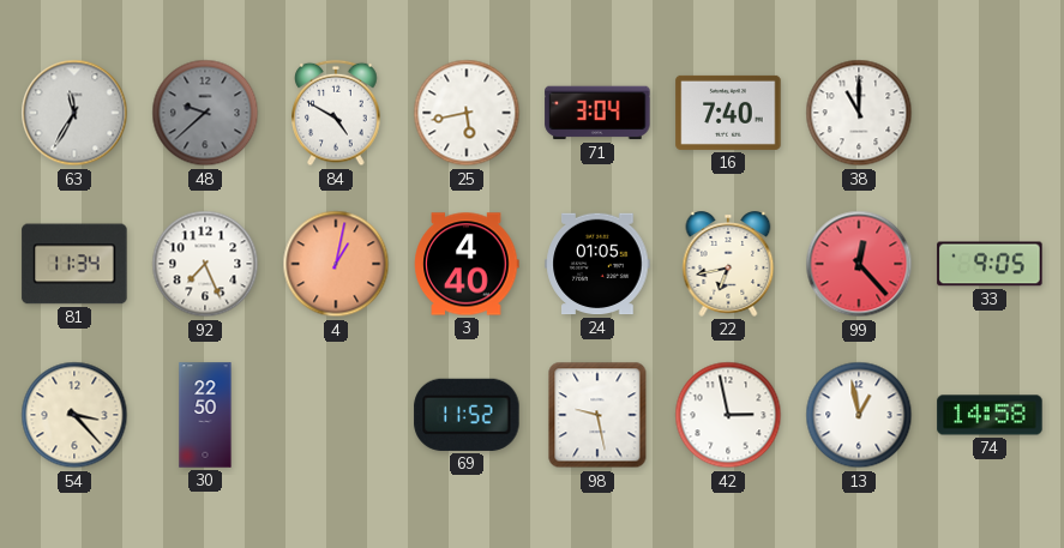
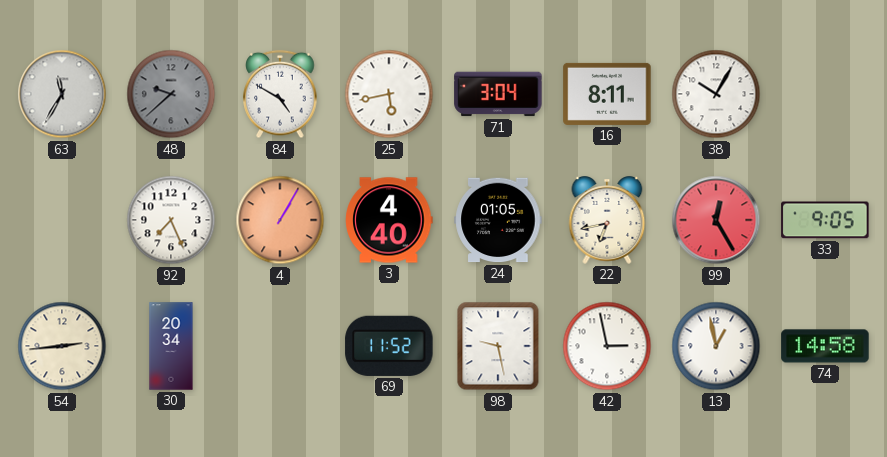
16: 7:40 -> 8:11 (607, 94)
38: 11:00 -> 10:05 (716, 94)
81: 11:34 -> none (74, 264)
4: 1:02 -> 1:05 (280, 220)
99: 12:23 -> 12:25 (716, 220)
54: 3:23 -> 2:44 (62, 346)
30: 22:50 -> 20:34 (171, 346)
